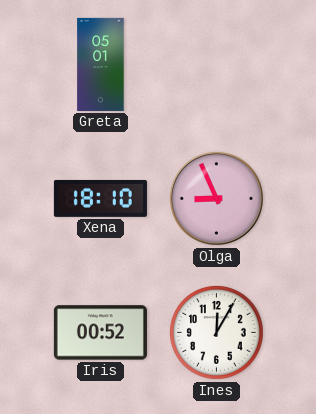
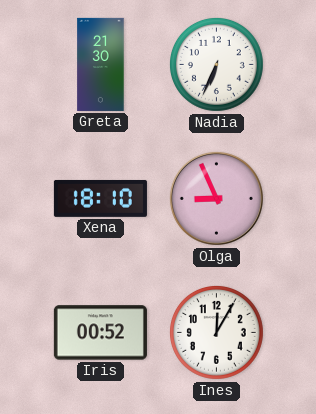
Greta: 05:01 -> 21:30 (101, 64)
Nadia: none -> 6:34 (216, 64)
